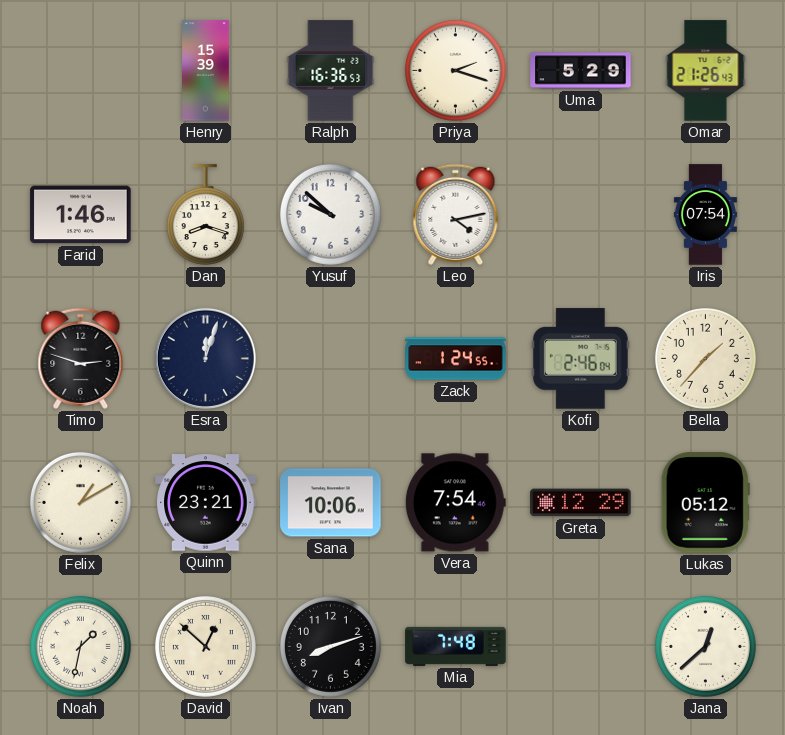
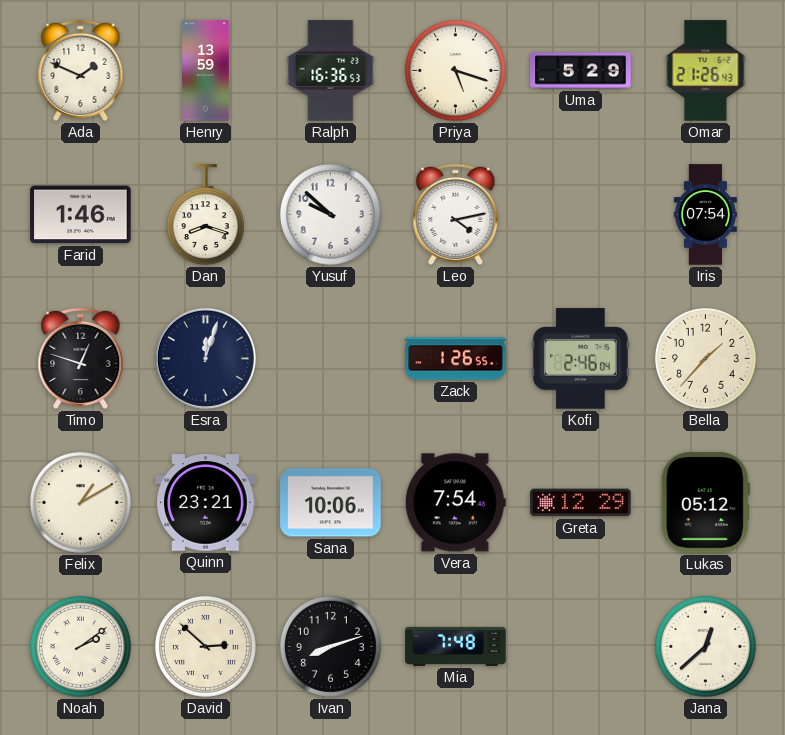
Ada: none -> 1:49 (81, 70)
Henry: 15:39 -> 13:59 (206, 71)
Priya: 2:18 -> 5:18 (455, 70)
Timo: 2:48 -> 12:48 (81, 358)
Zack: 1:24 -> 1:26 (456, 359)
Noah: 1:32 -> 2:09 (80, 646)
David: 12:52 -> 2:52 (205, 646)
